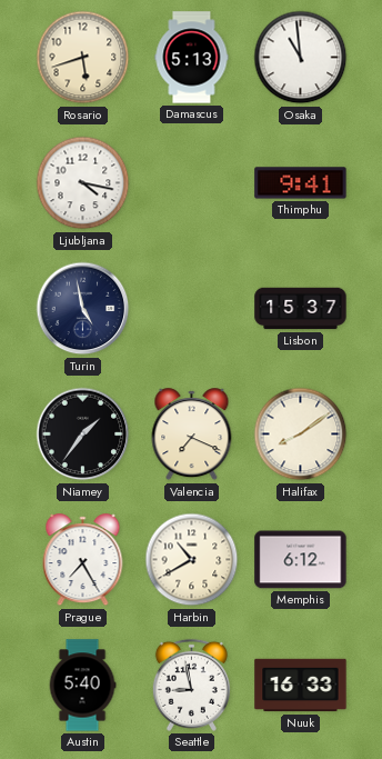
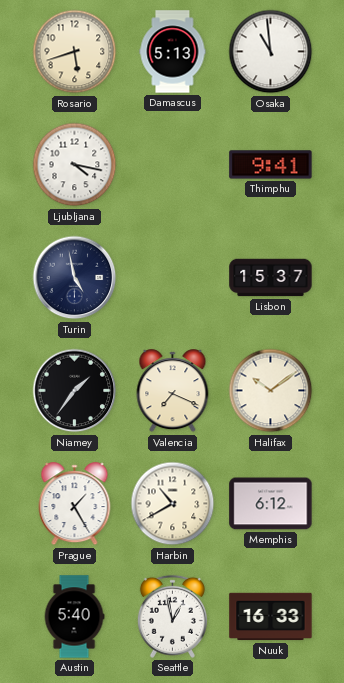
Halifax: 8:09 -> 10:09 (271, 391)
Prague: 7:25 -> 1:25 (75, 504)
Seattle: 8:58 -> 12:58 (172, 616)
